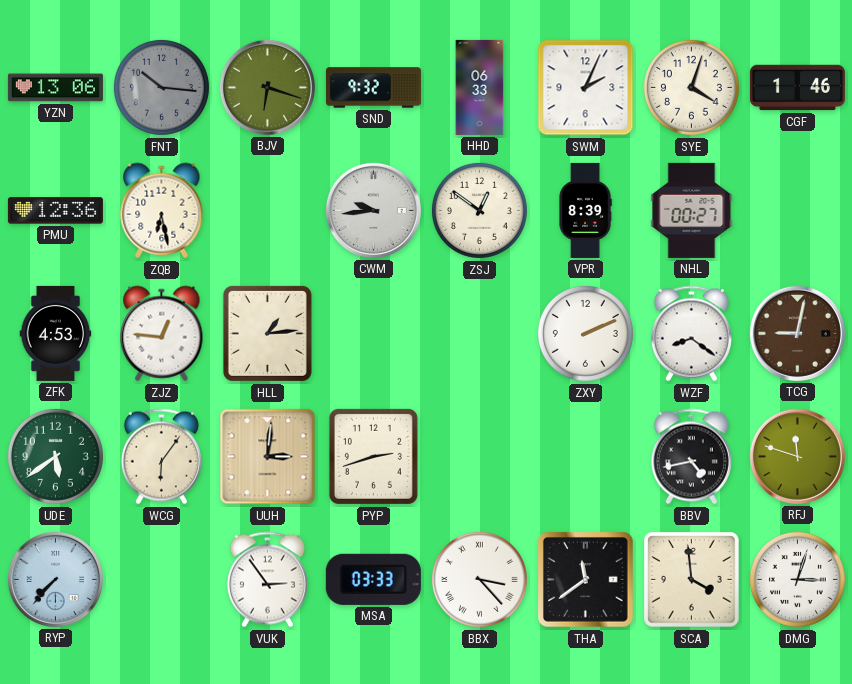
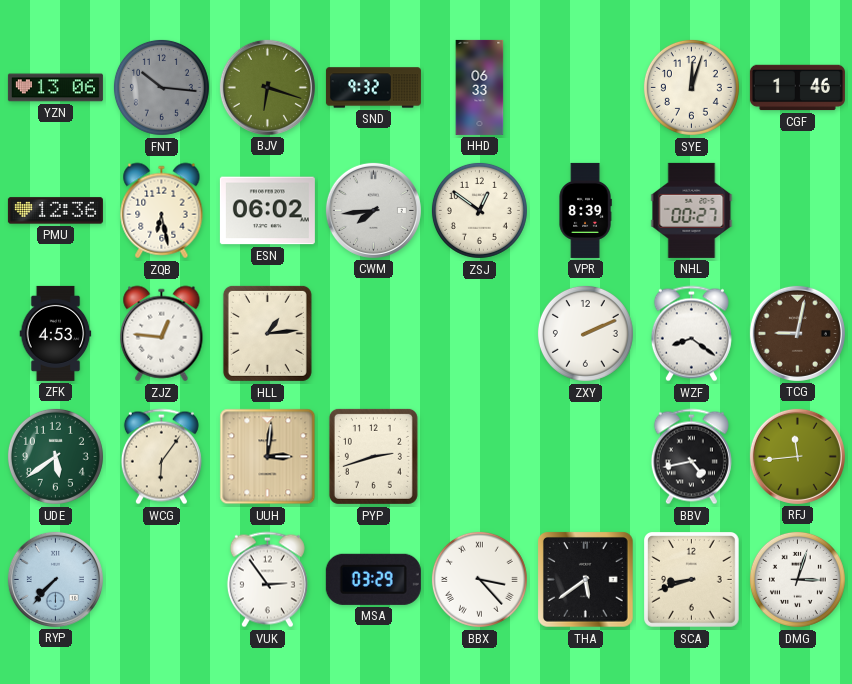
SWM: 2:04 -> none (586, 88)
SYE: 4:03 -> 12:03 (691, 87)
ESN: none -> 06:02 (267, 211)
CWM: 9:44 -> 7:44 (373, 210)
RFJ: 11:48 -> 11:44 (797, 456)
MSA: 03:33 -> 03:29 (373, 579)
THA: 11:39 -> 5:39 (586, 580)
SCA: 3:59 -> 8:42 (692, 580)
